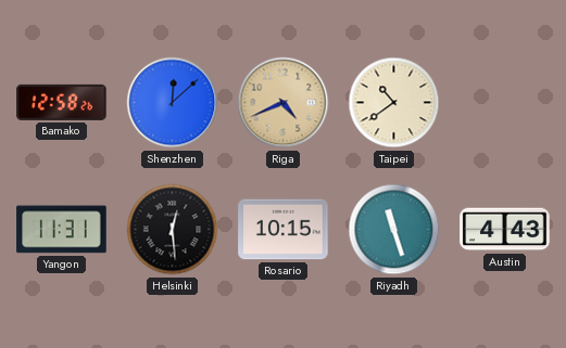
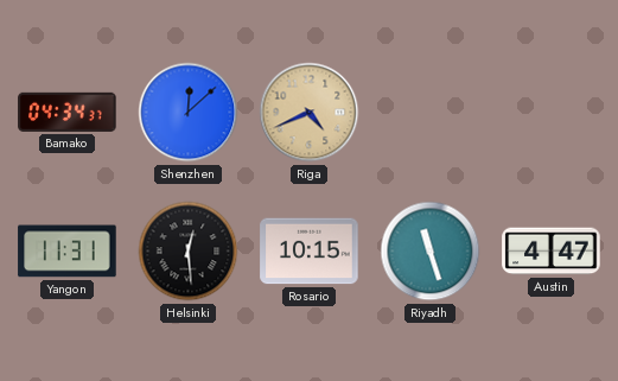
Bamako: 12:58 -> 04:34 (68, 112)
Taipei: 10:39 -> none (394, 103)
Austin: 4:43 -> 4:47 (552, 252)
